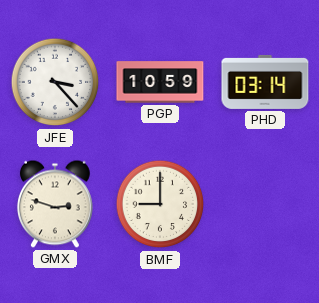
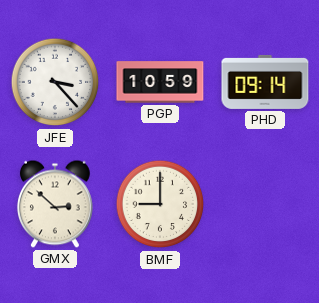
PHD: 03:14 -> 09:14 (265, 82)
GMX: 2:48 -> 2:52 (55, 204)
